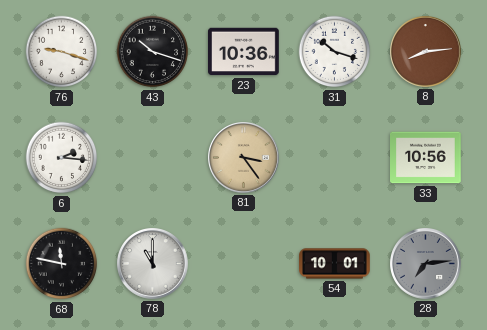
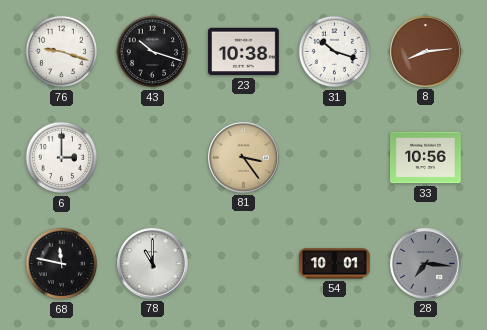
23: 10:36 -> 10:38 (244, 52)
6: 2:16 -> 3:00 (62, 158)
28: 7:14 -> 7:16 (426, 264)
